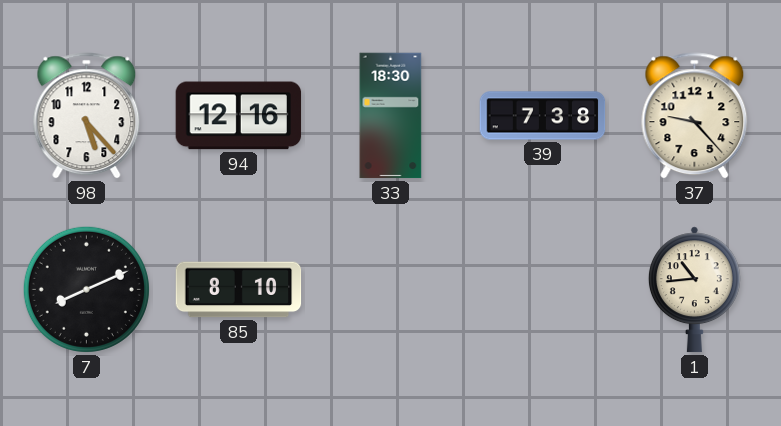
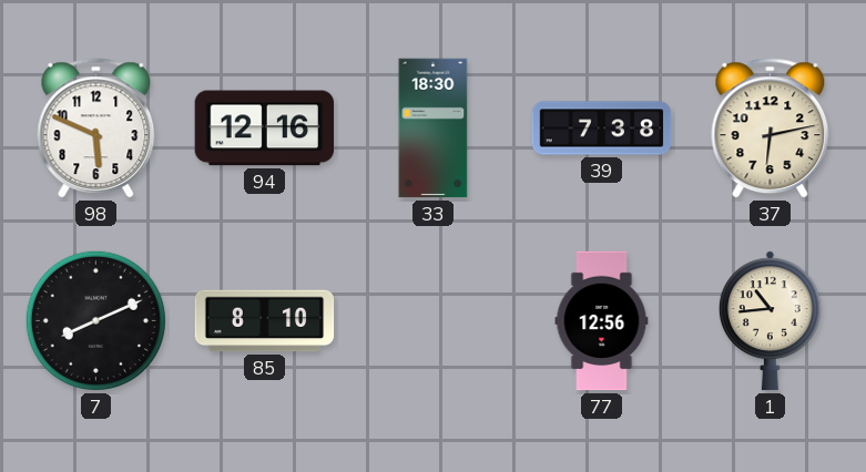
98: 5:23 -> 5:49 (96, 129)
37: 9:23 -> 6:13 (771, 129)
77: none -> 12:56 (602, 321)
